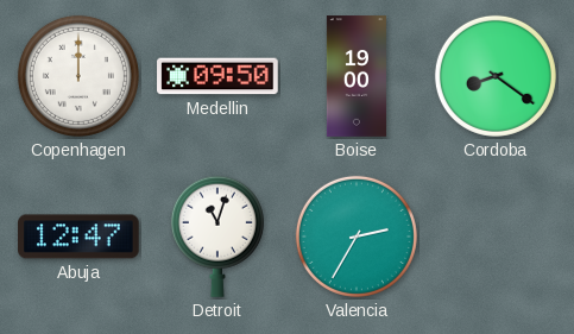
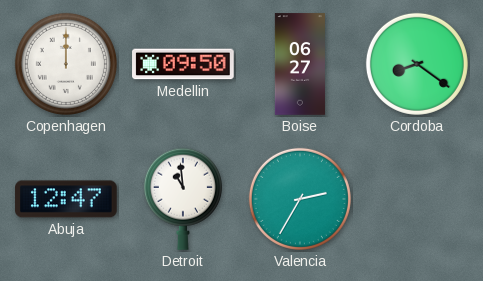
Boise: 19:00 -> 06:27 (300, 64)
Detroit: 11:03 -> 10:59 (183, 199)
